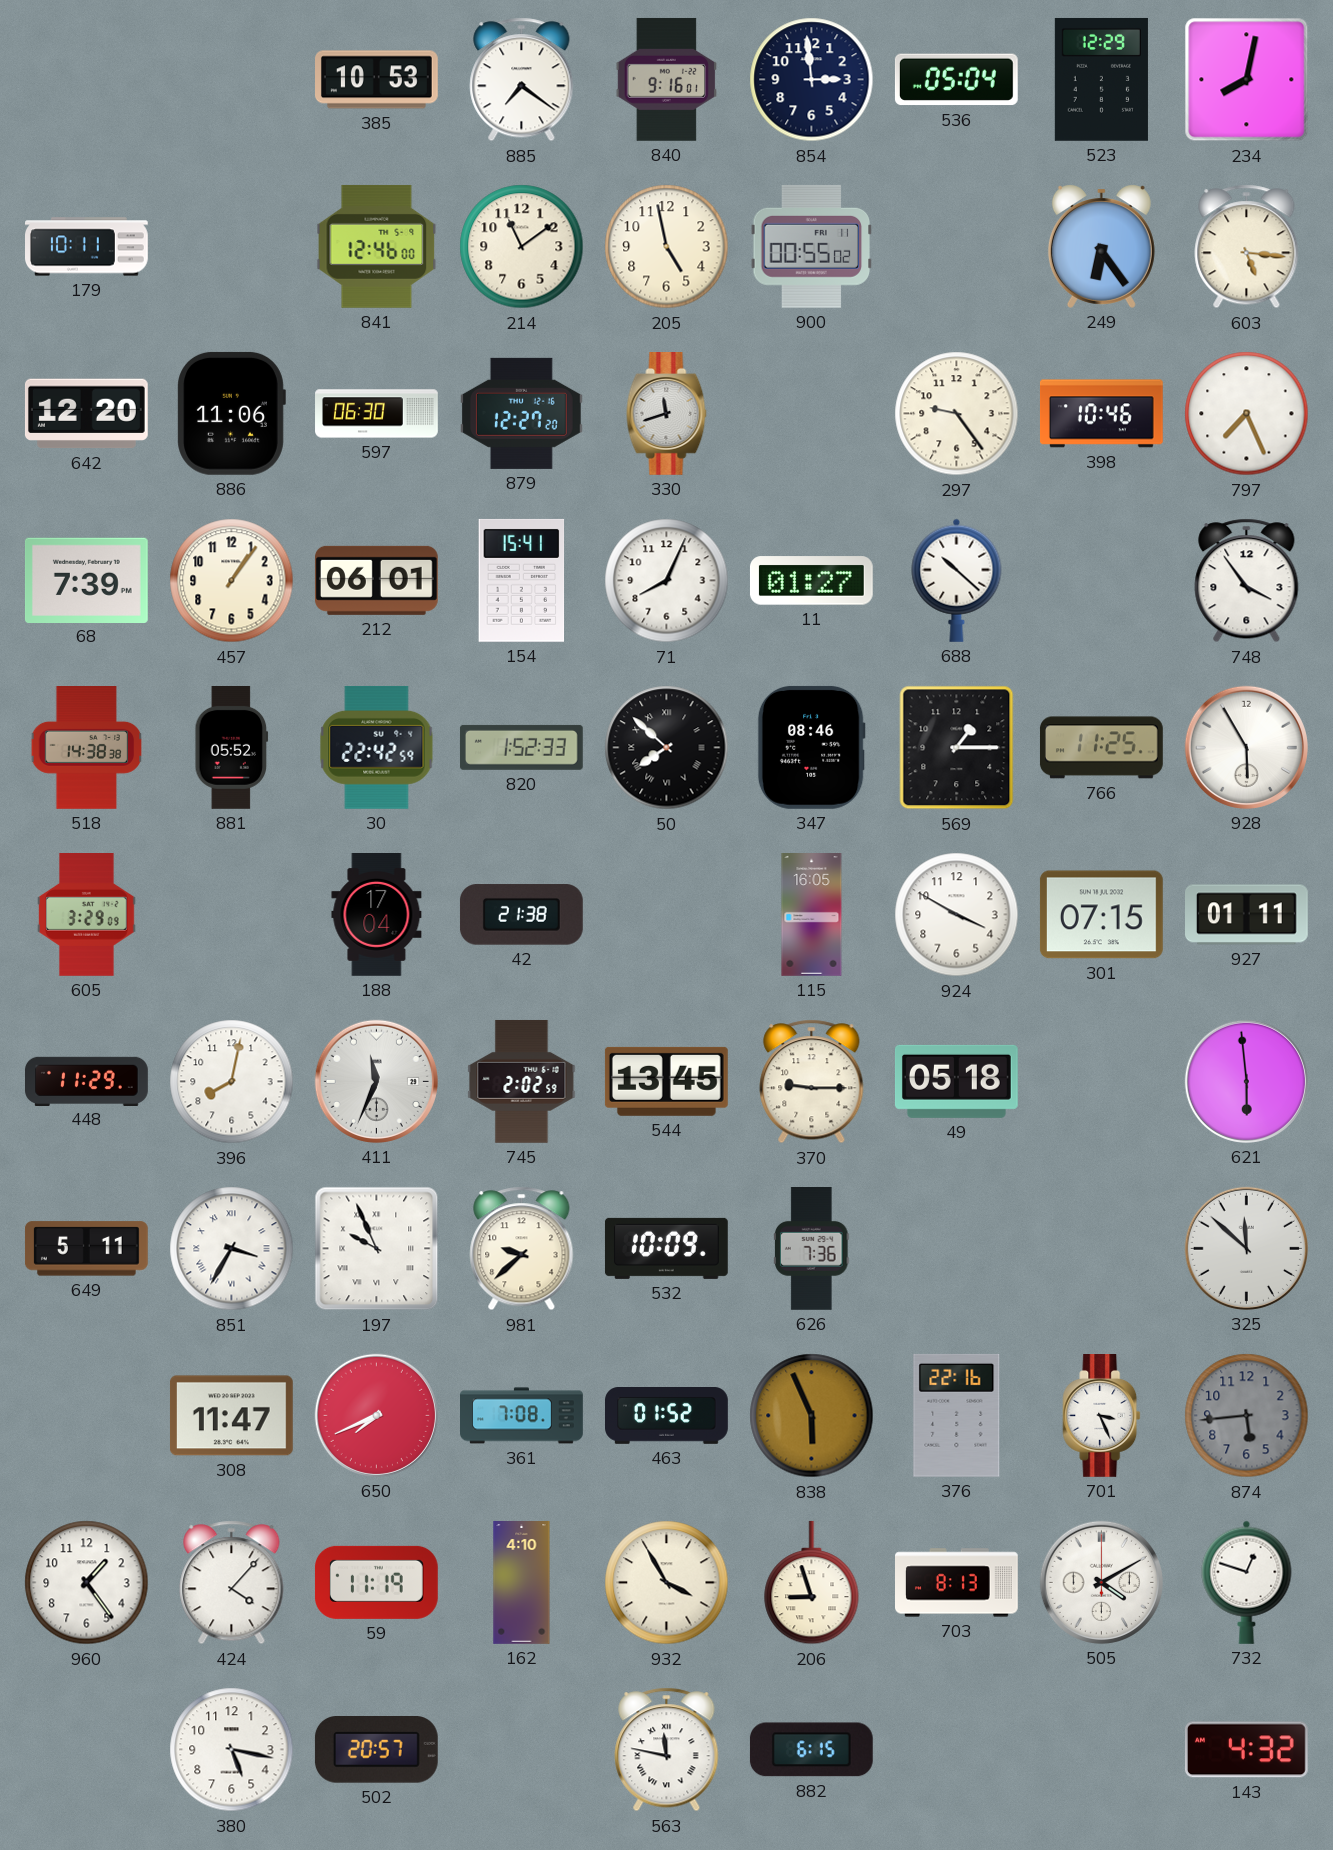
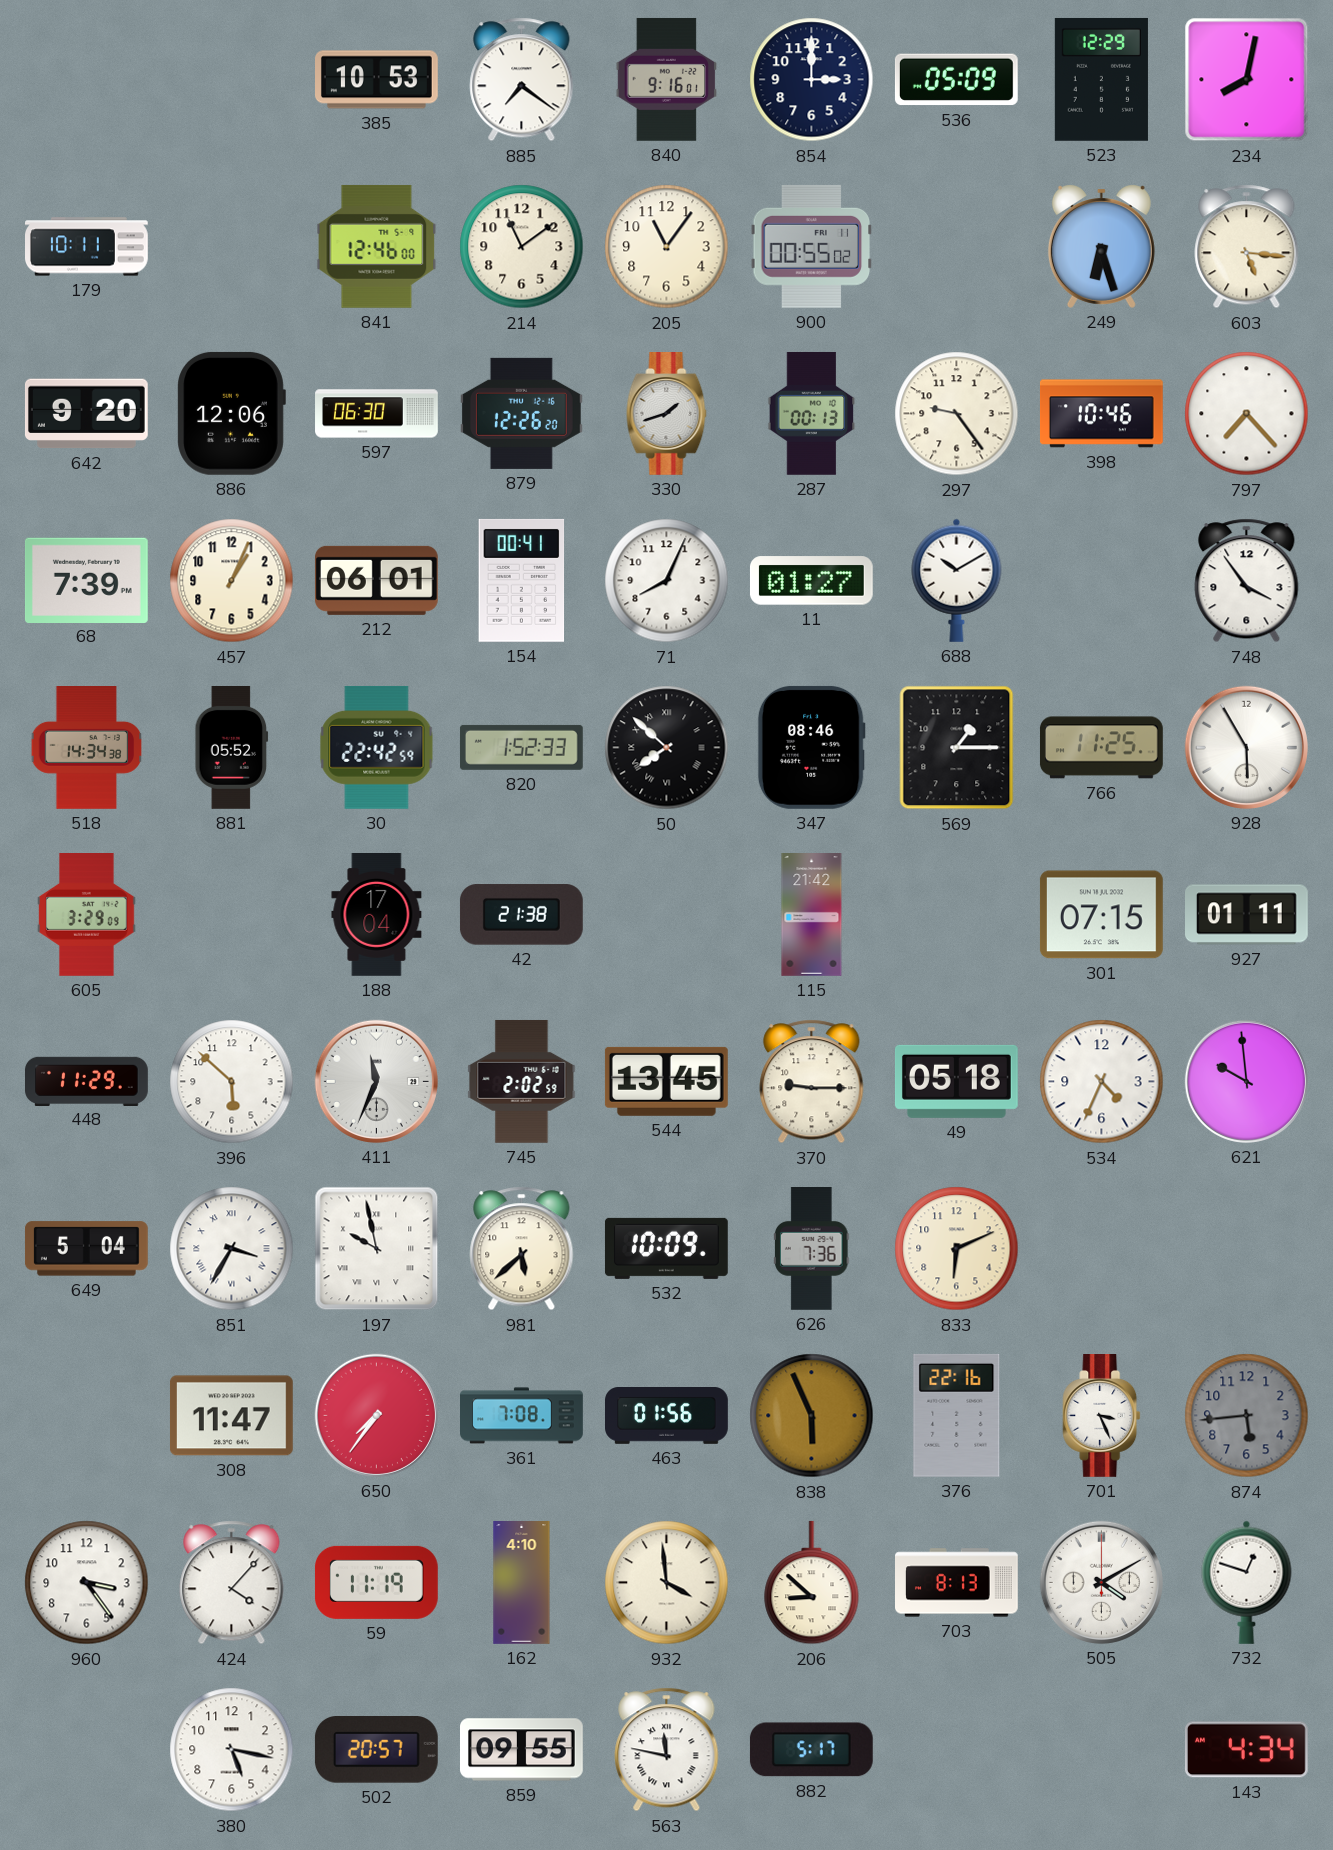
854: 2:59 -> 3:00 (812, 80)
536: 05:04 -> 05:09 (956, 80)
205: 4:58 -> 11:06 (667, 247)
249: 6:24 -> 6:27 (1101, 246)
642: 12:20 -> 9:20 (86, 414)
886: 11:06 -> 12:06 (231, 413)
879: 12:27 -> 12:26 (521, 413)
330: 11:42 -> 1:42 (667, 414)
287: none -> 00:13 (812, 413)
797: 7:26 -> 7:23 (1247, 414)
457: 1:06 -> 1:04 (232, 581)
154: 15:41 -> 00:41 (522, 580)
688: 10:22 -> 10:10 (957, 580)
518: 14:38 -> 14:34 (87, 748)
115: 16:05 -> 21:42 (812, 915)
924: 3:50 -> none (957, 915)
396: 8:02 -> 5:52 (232, 1082)
534: none -> 4:34 (1102, 1082)
621: 5:59 -> 9:59 (1246, 1081)
649: 5:11 -> 5:04 (86, 1249)
197: 9:56 -> 9:58 (377, 1249)
981: 9:38 -> 5:38 (522, 1249)
833: none -> 6:11 (957, 1249)
325: 11:52 -> none (1246, 1248)
650: 7:41 -> 7:36 (376, 1415)
463: 01:52 -> 01:56 (667, 1416)
960: 1:24 -> 3:24 (87, 1583)
932: 3:55 -> 3:59 (667, 1583)
206: 8:57 -> 8:52 (812, 1583)
859: none -> 09:55 (522, 1750)
882: 6:15 -> 5:17 (811, 1750)
143: 4:32 -> 4:34 (1246, 1750)
